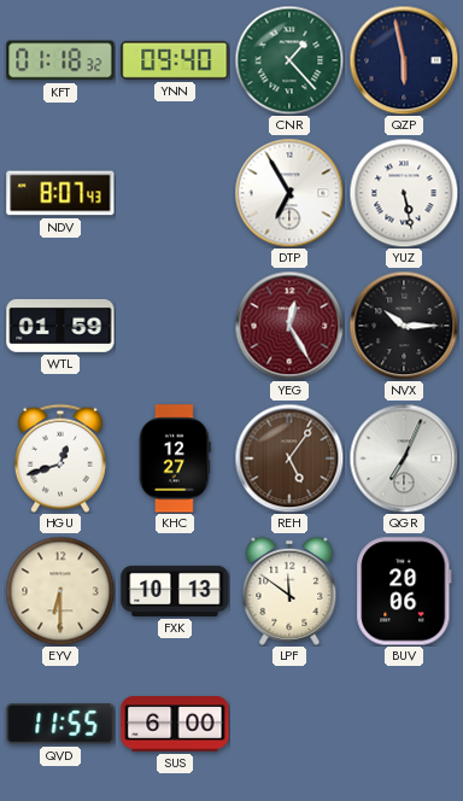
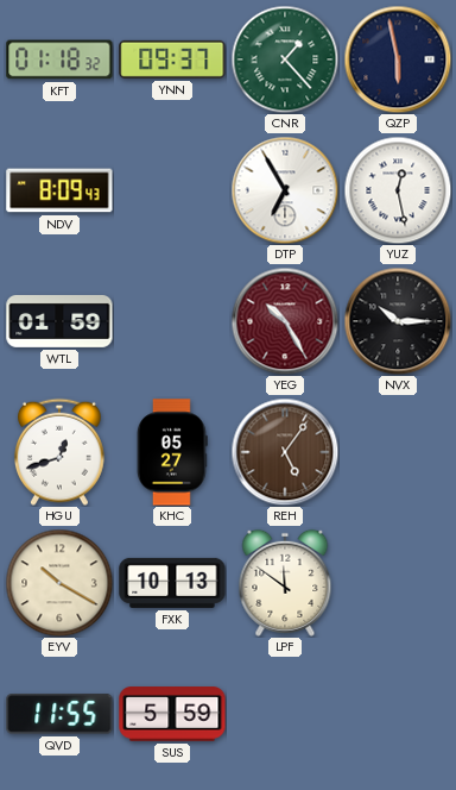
YNN: 09:40 -> 09:37 (172, 59)
NDV: 8:07 -> 8:09 (59, 190)
YUZ: 5:28 -> 12:28 (398, 190)
YEG: 12:25 -> 10:25 (285, 321)
KHC: 12:27 -> 05:27 (173, 452)
QGR: 7:04 -> none (404, 458)
EYV: 6:30 -> 10:20 (59, 583)
BUV: 20:06 -> none (404, 591)
SUS: 6:00 -> 5:59 (172, 714)
